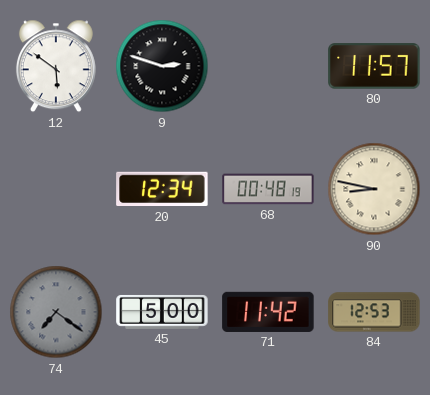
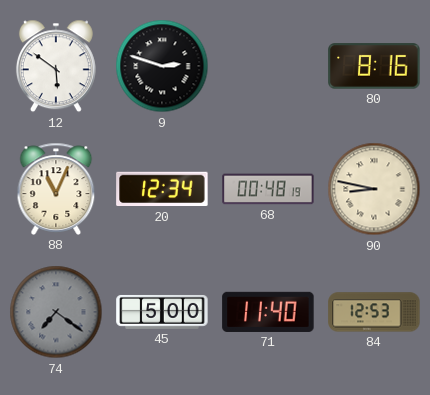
80: 11:57 -> 8:16 (374, 66)
88: none -> 11:04 (56, 189)
71: 11:42 -> 11:40 (268, 312)
